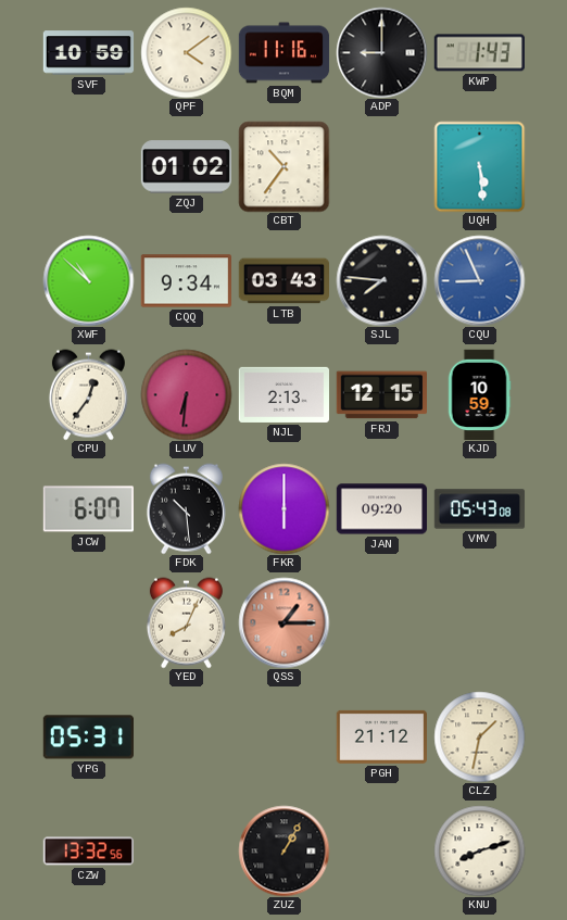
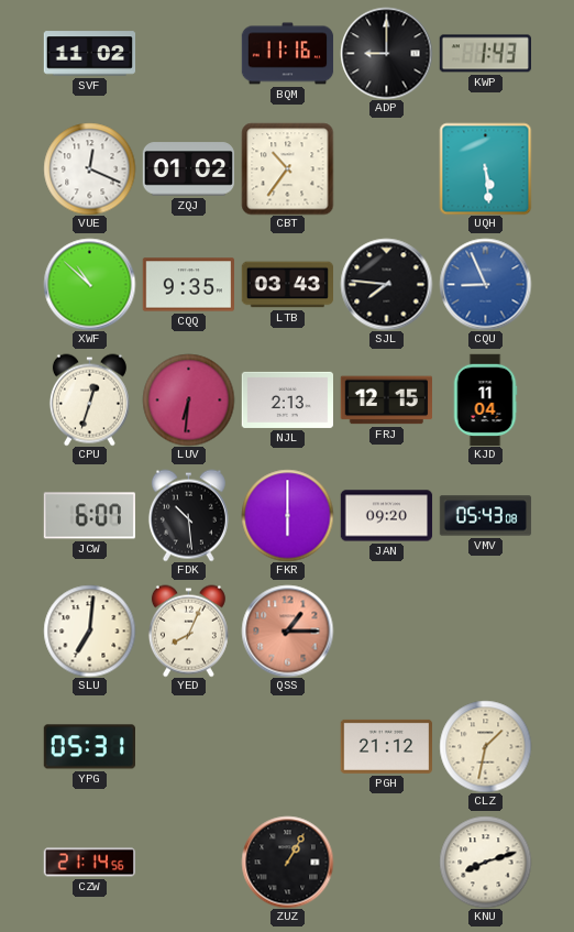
SVF: 10:59 -> 11:02 (89, 54)
QPF: 4:09 -> none (186, 52)
VUE: none -> 12:19 (89, 168)
CQQ: 9:34 -> 9:35 (188, 285)
CPU: 12:36 -> 12:33 (89, 399)
KJD: 10:59 -> 11:04 (485, 399)
SLU: none -> 7:01 (89, 631)
CZW: 13:32 -> 21:14 (89, 863)
